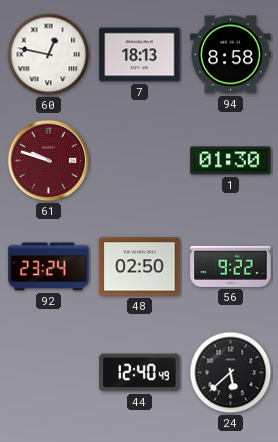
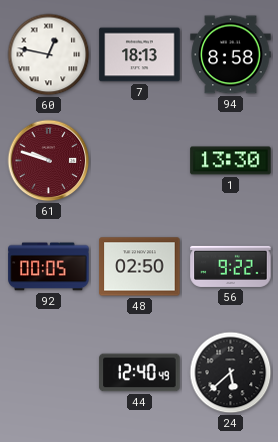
1: 01:30 -> 13:30 (231, 161)
92: 23:24 -> 00:05 (49, 267)
